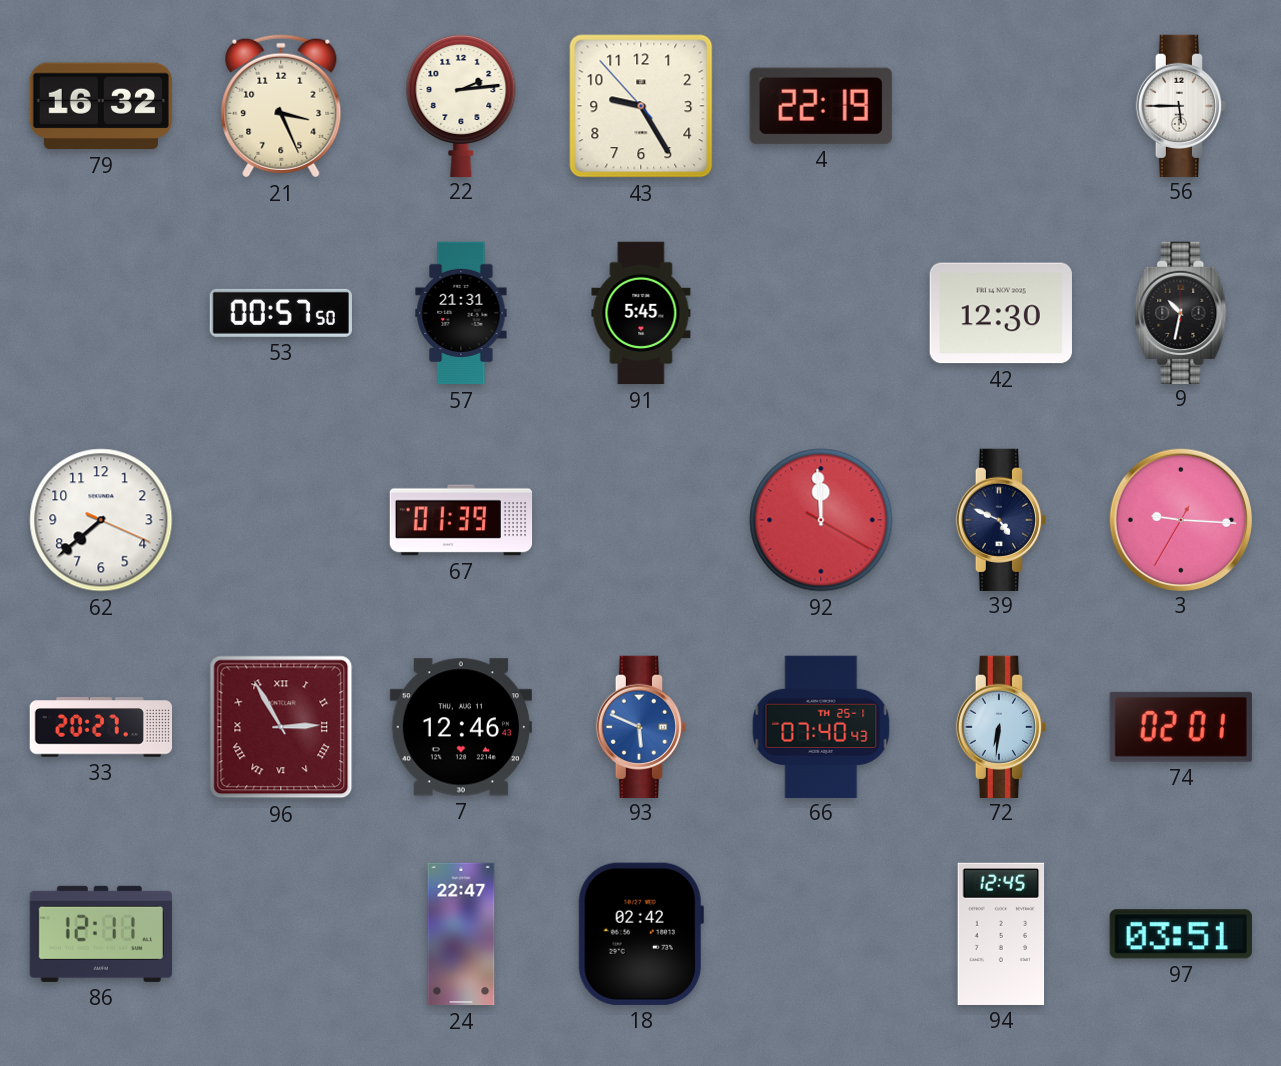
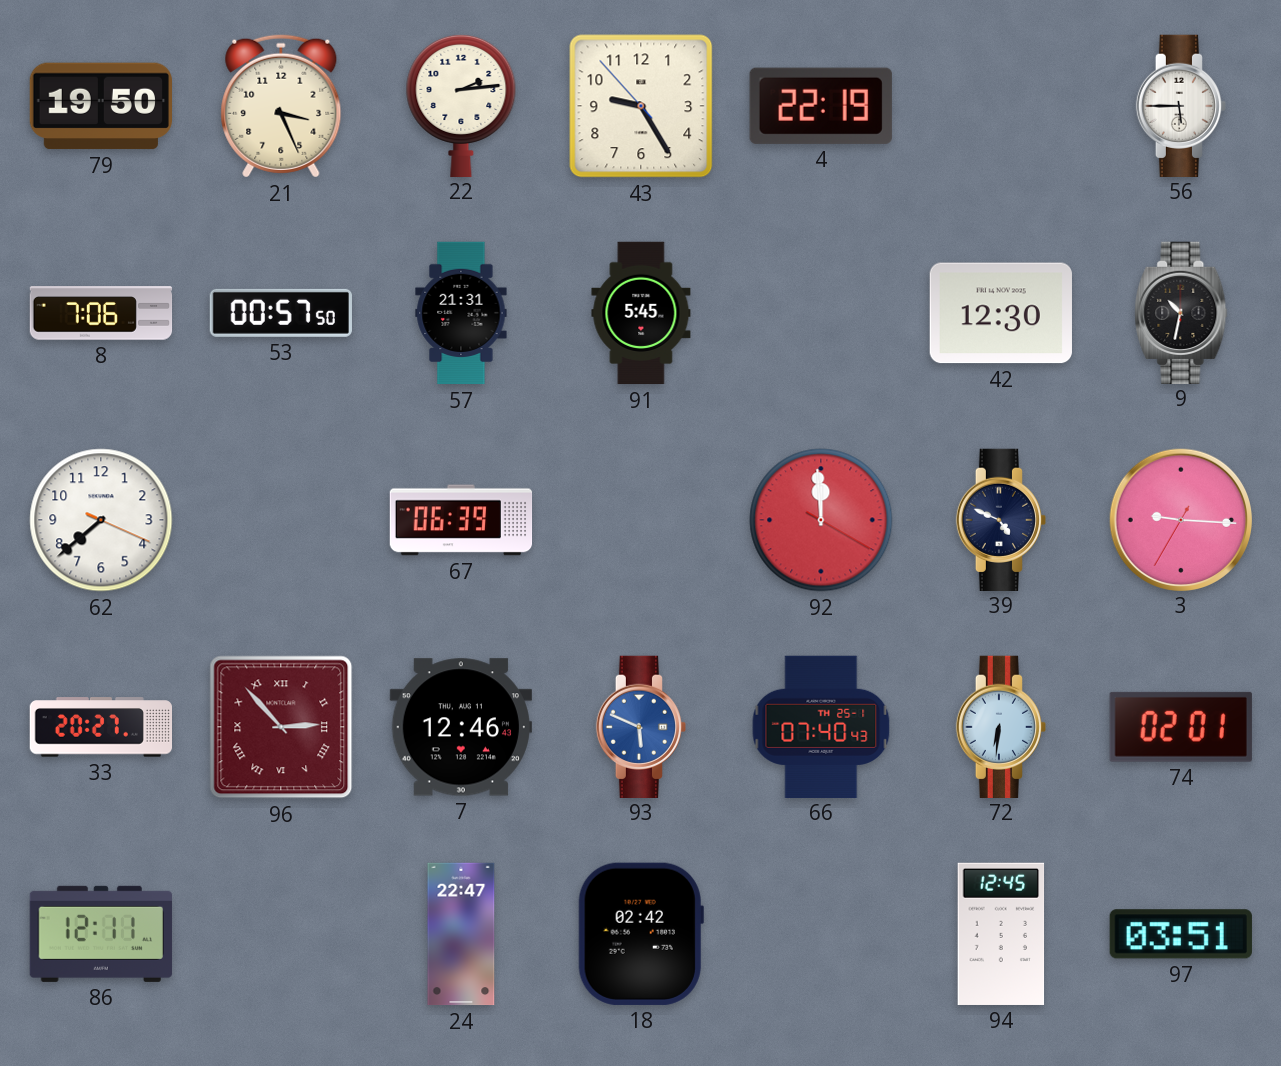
79: 16:32 -> 19:50 (100, 106)
8: none -> 7:06 (101, 313)
67: 01:39 -> 06:39 (461, 520)
96: 2:55 -> 2:53 (281, 727)
